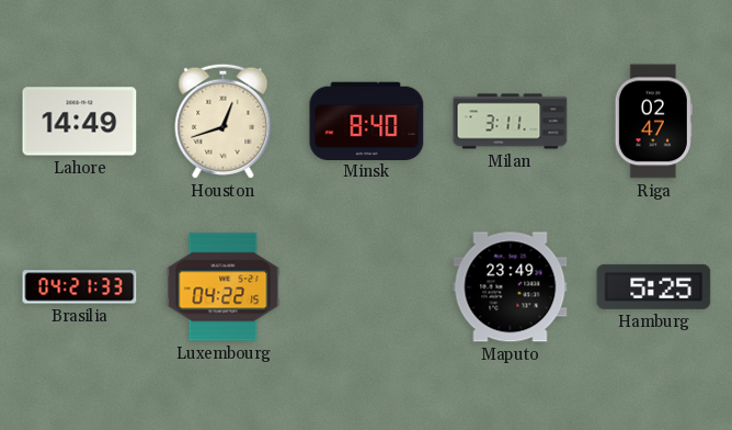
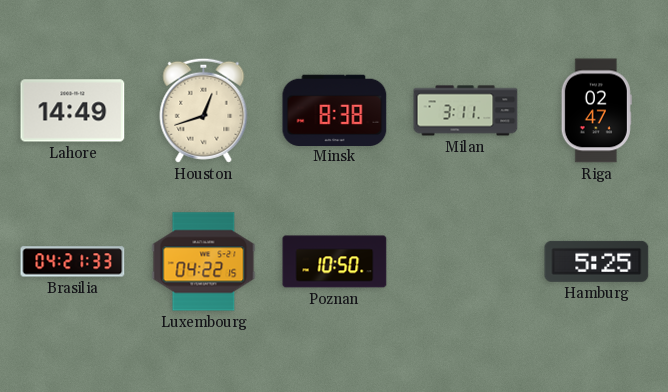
Minsk: 8:40 -> 8:38 (335, 110)
Poznan: none -> 10:50 (335, 262)
Maputo: 23:49 -> none (511, 287)
